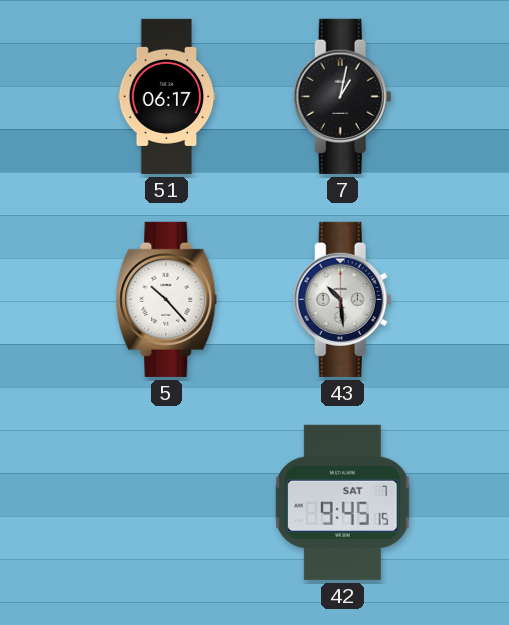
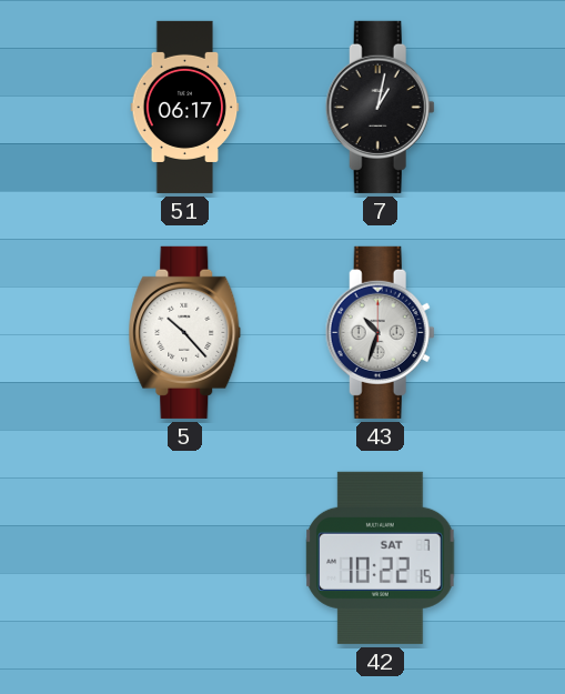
43: 10:29 -> 10:33 (380, 332)
42: 9:45 -> 10:22 (381, 557)
